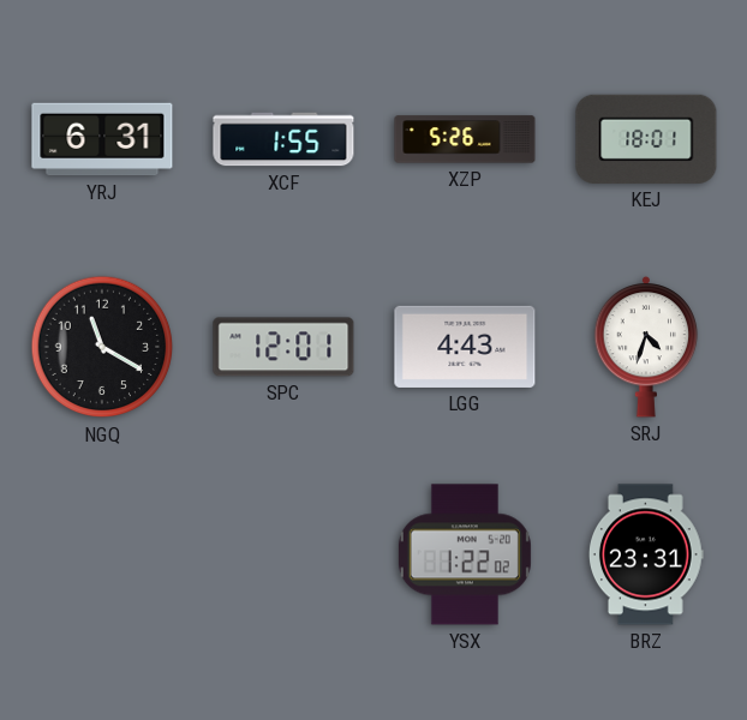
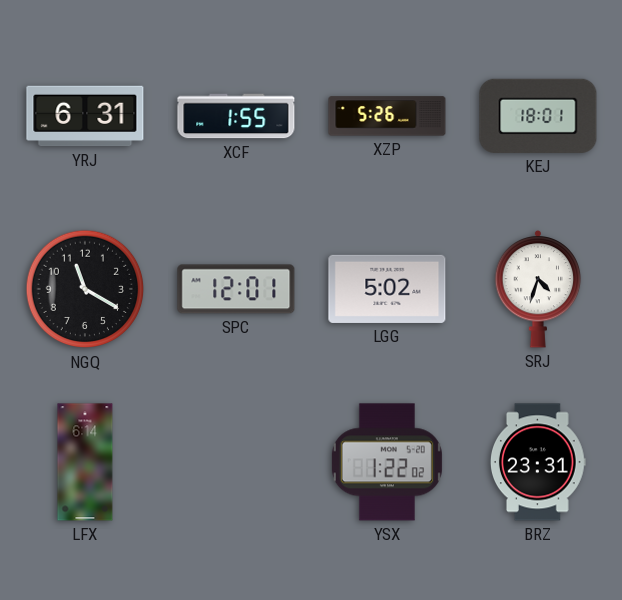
LGG: 4:43 -> 5:02 (387, 289)
LFX: none -> 6:14 (85, 462)
